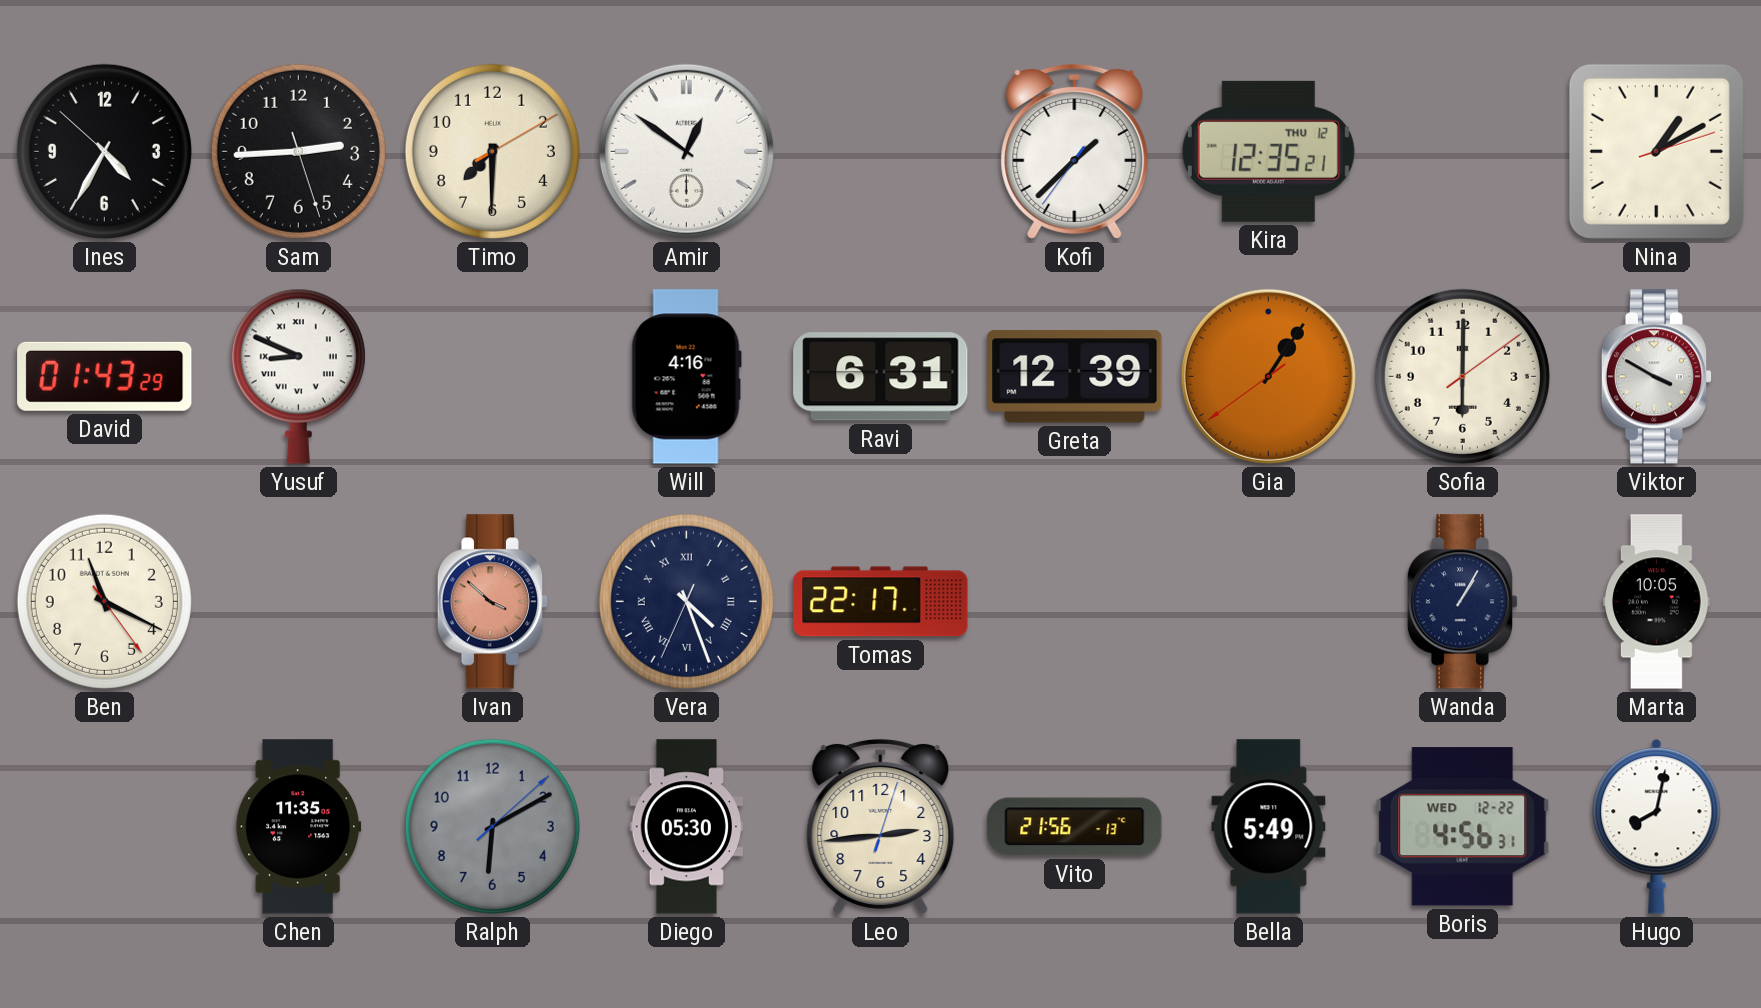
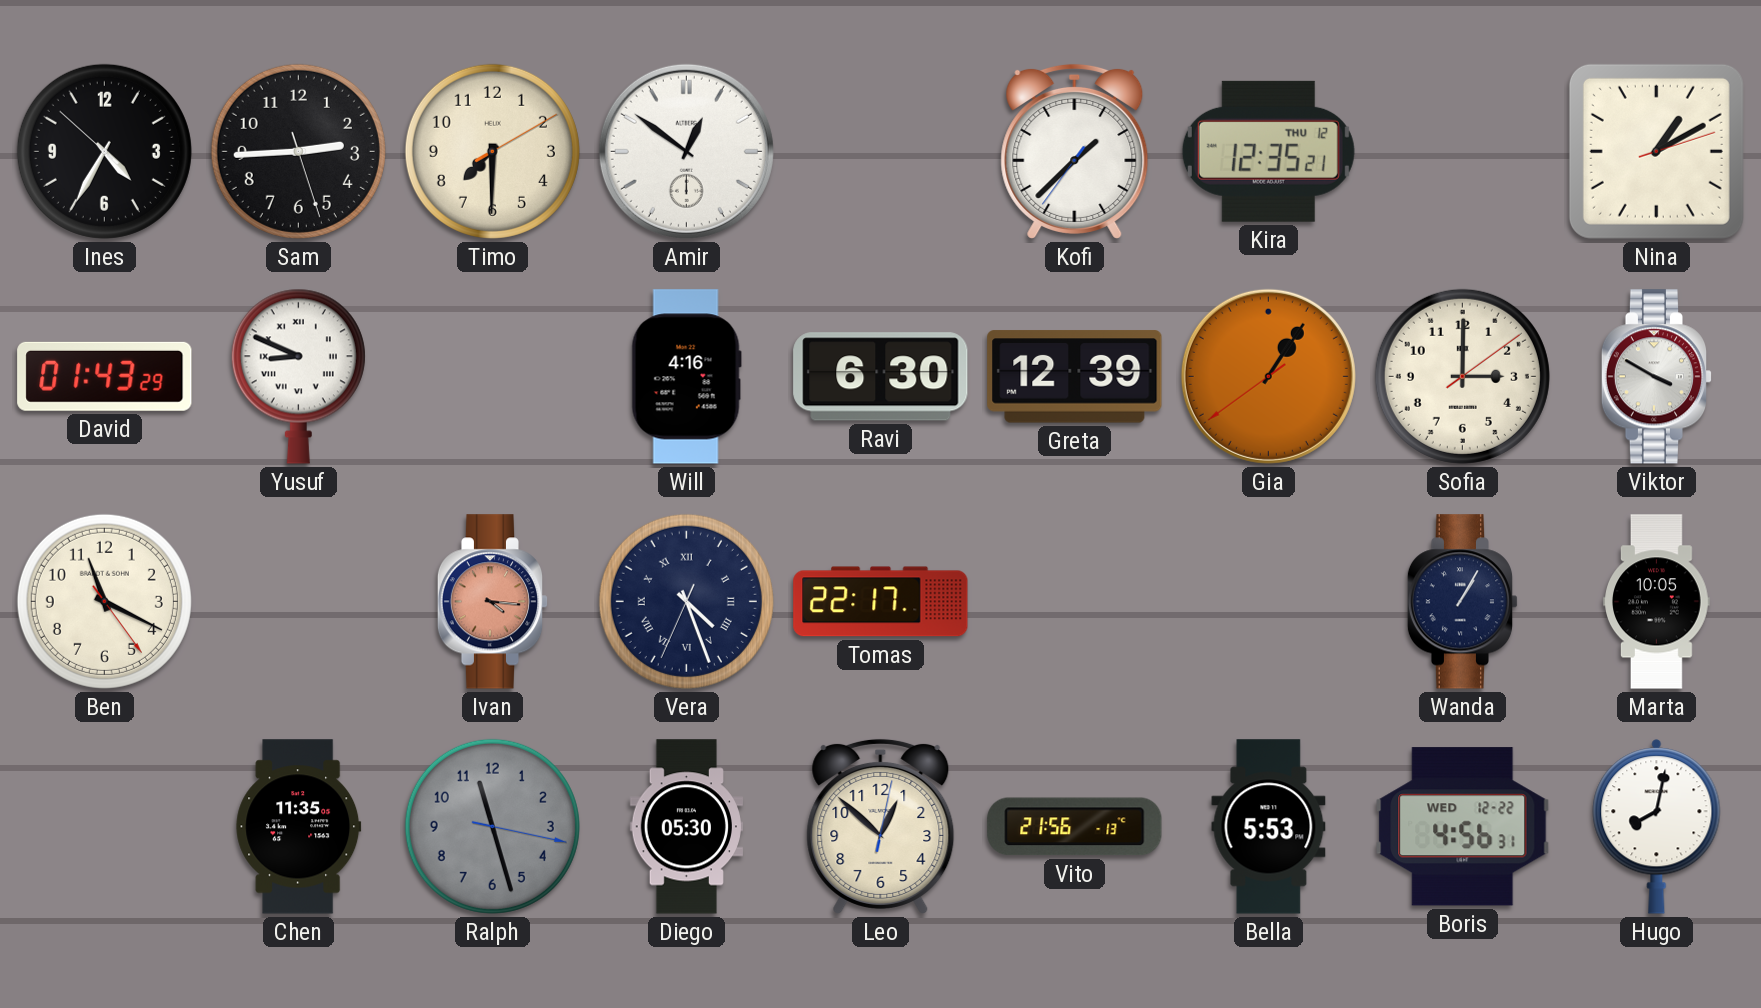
Ravi: 6:31 -> 6:30 (881, 377)
Sofia: 6:00 -> 3:00 (1462, 376)
Ivan: 3:52 -> 4:16 (493, 602)
Ralph: 6:10 -> 11:27 (492, 826)
Leo: 2:44 -> 12:52 (881, 826)
Bella: 5:49 -> 5:53 (1269, 827)
